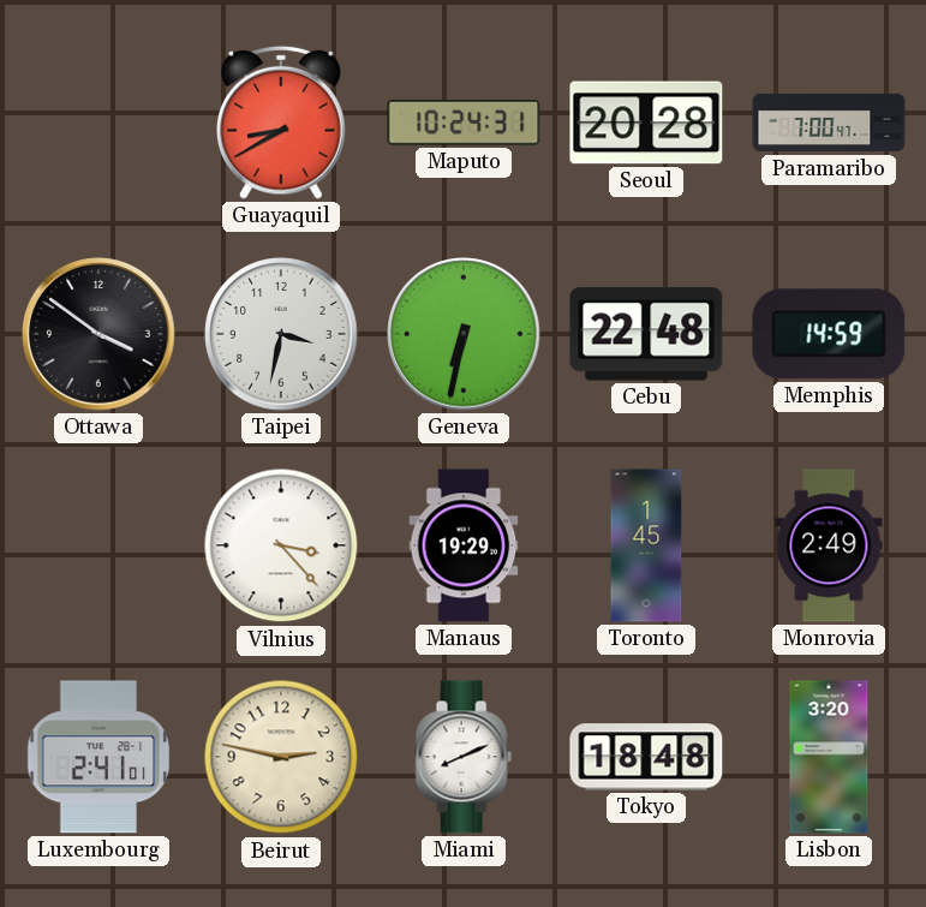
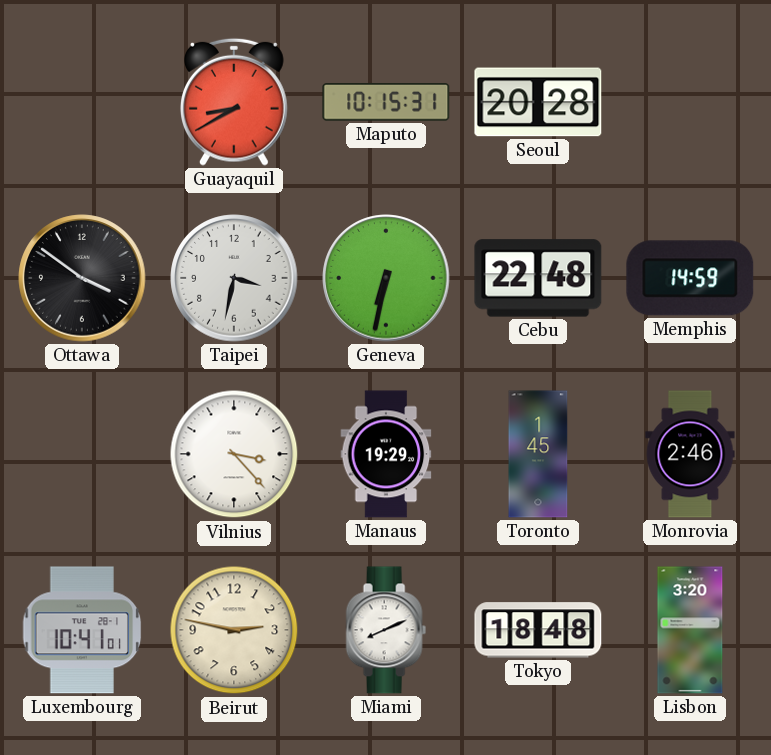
Maputo: 10:24 -> 10:15 (386, 103)
Paramaribo: 7:00 -> none (829, 123)
Monrovia: 2:49 -> 2:46 (690, 454)
Luxembourg: 2:41 -> 10:41 (82, 630)
